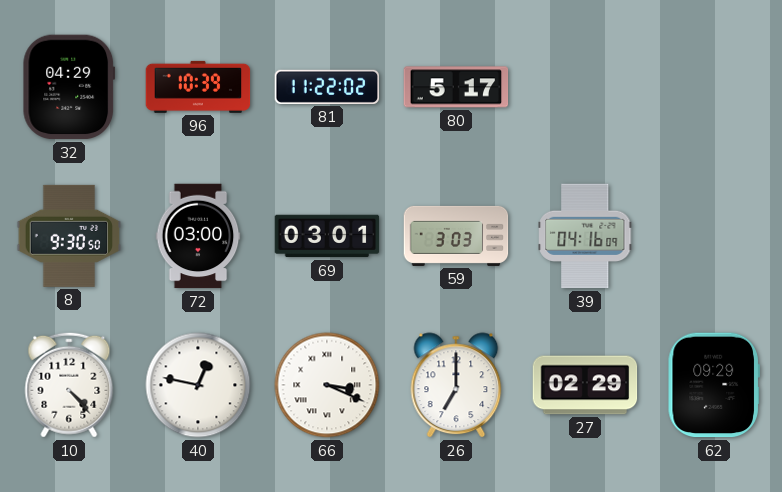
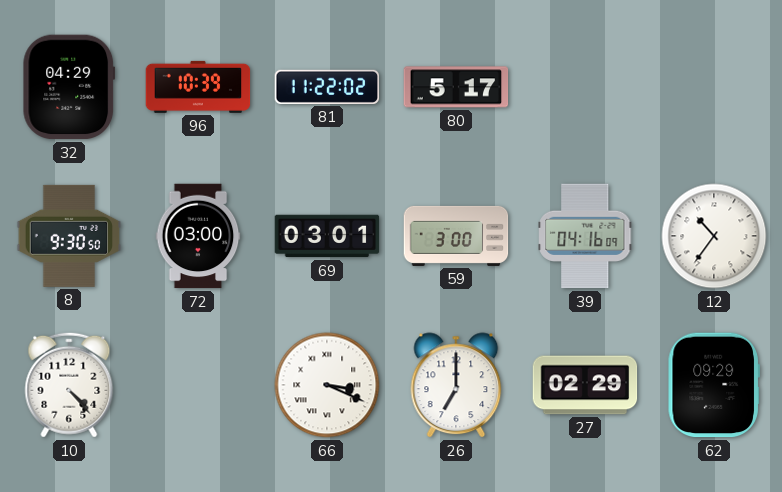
59: 3:03 -> 3:00 (456, 236)
12: none -> 10:36 (714, 236)
40: 12:47 -> none (198, 385)
